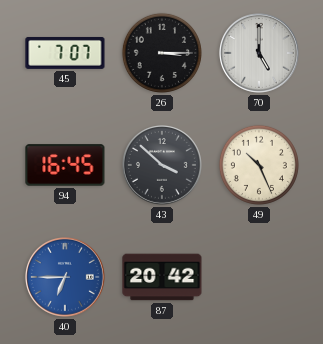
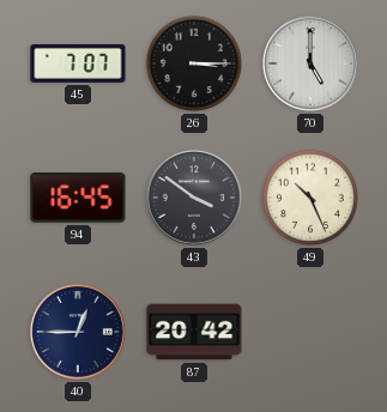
43: 3:52 -> 3:51 (195, 199)
40: 6:45 -> 12:45 (79, 333)
40 dial: blue -> navy (79, 333)
